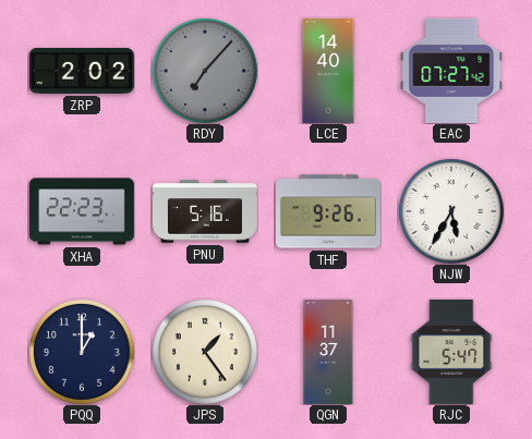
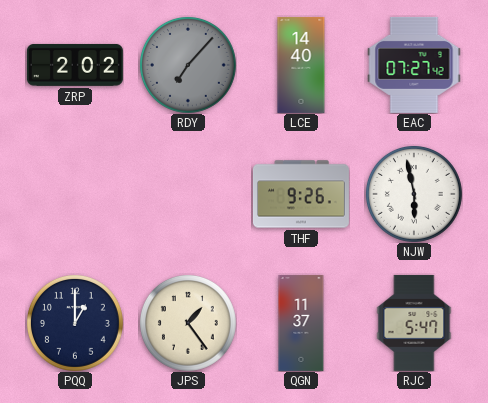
XHA: 22:23 -> none (82, 211)
PNU: 5:16 -> none (205, 211)
NJW: 5:35 -> 5:58 (414, 194)
